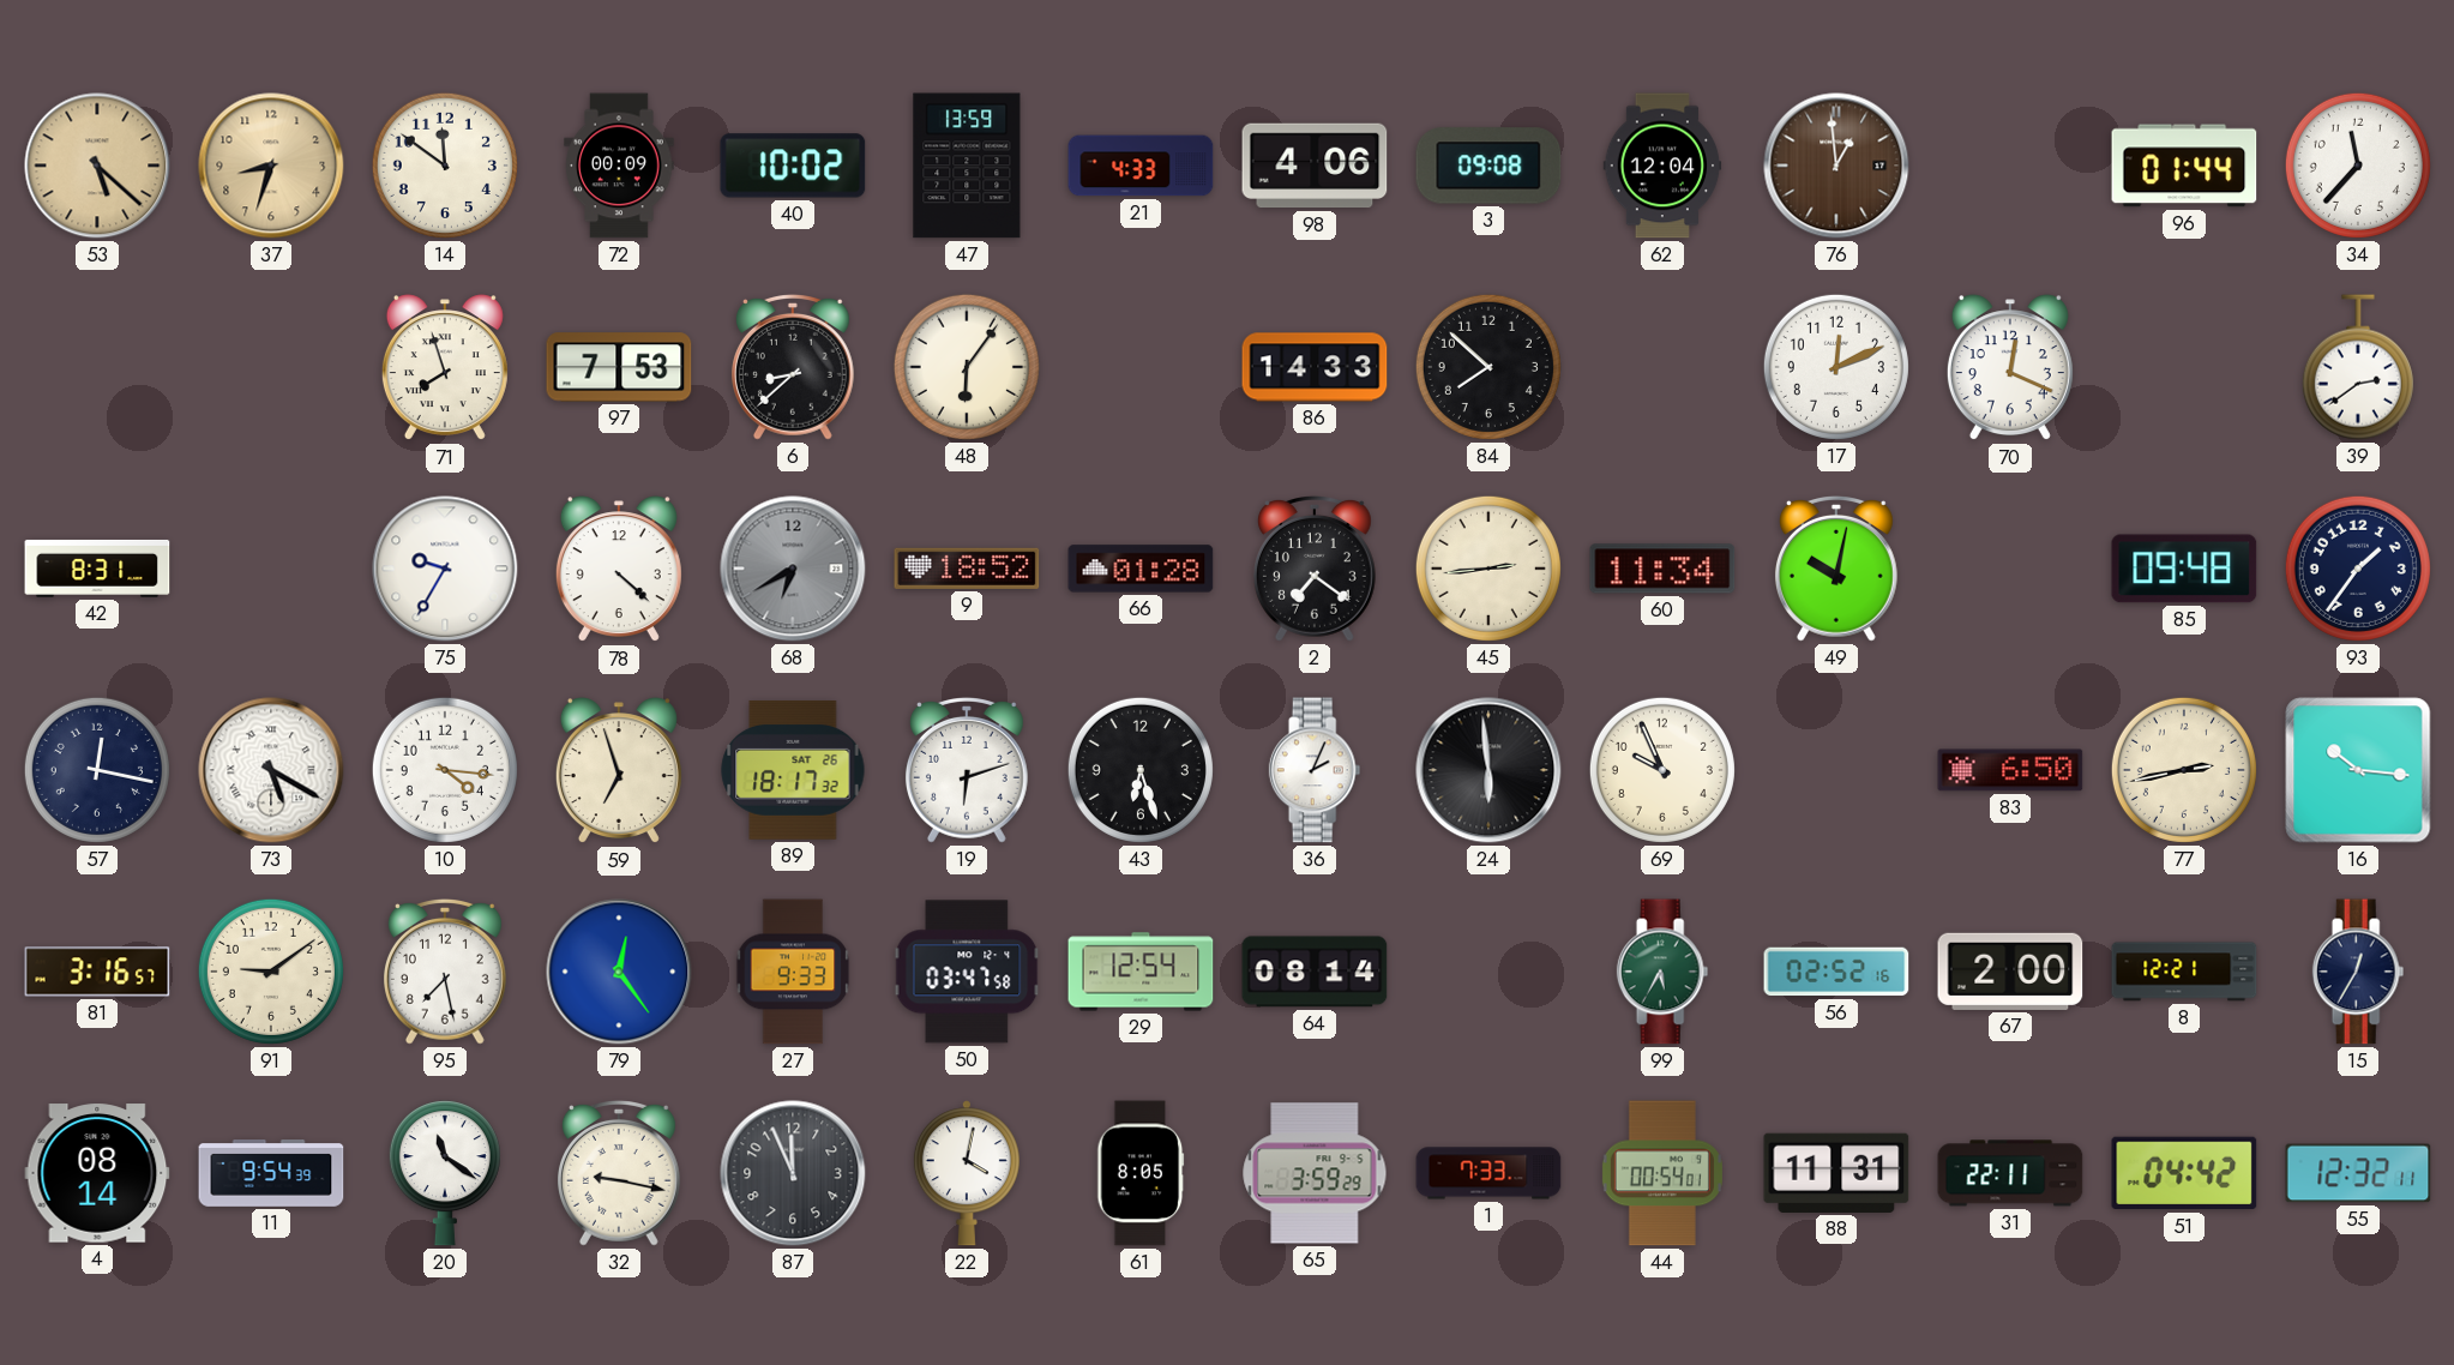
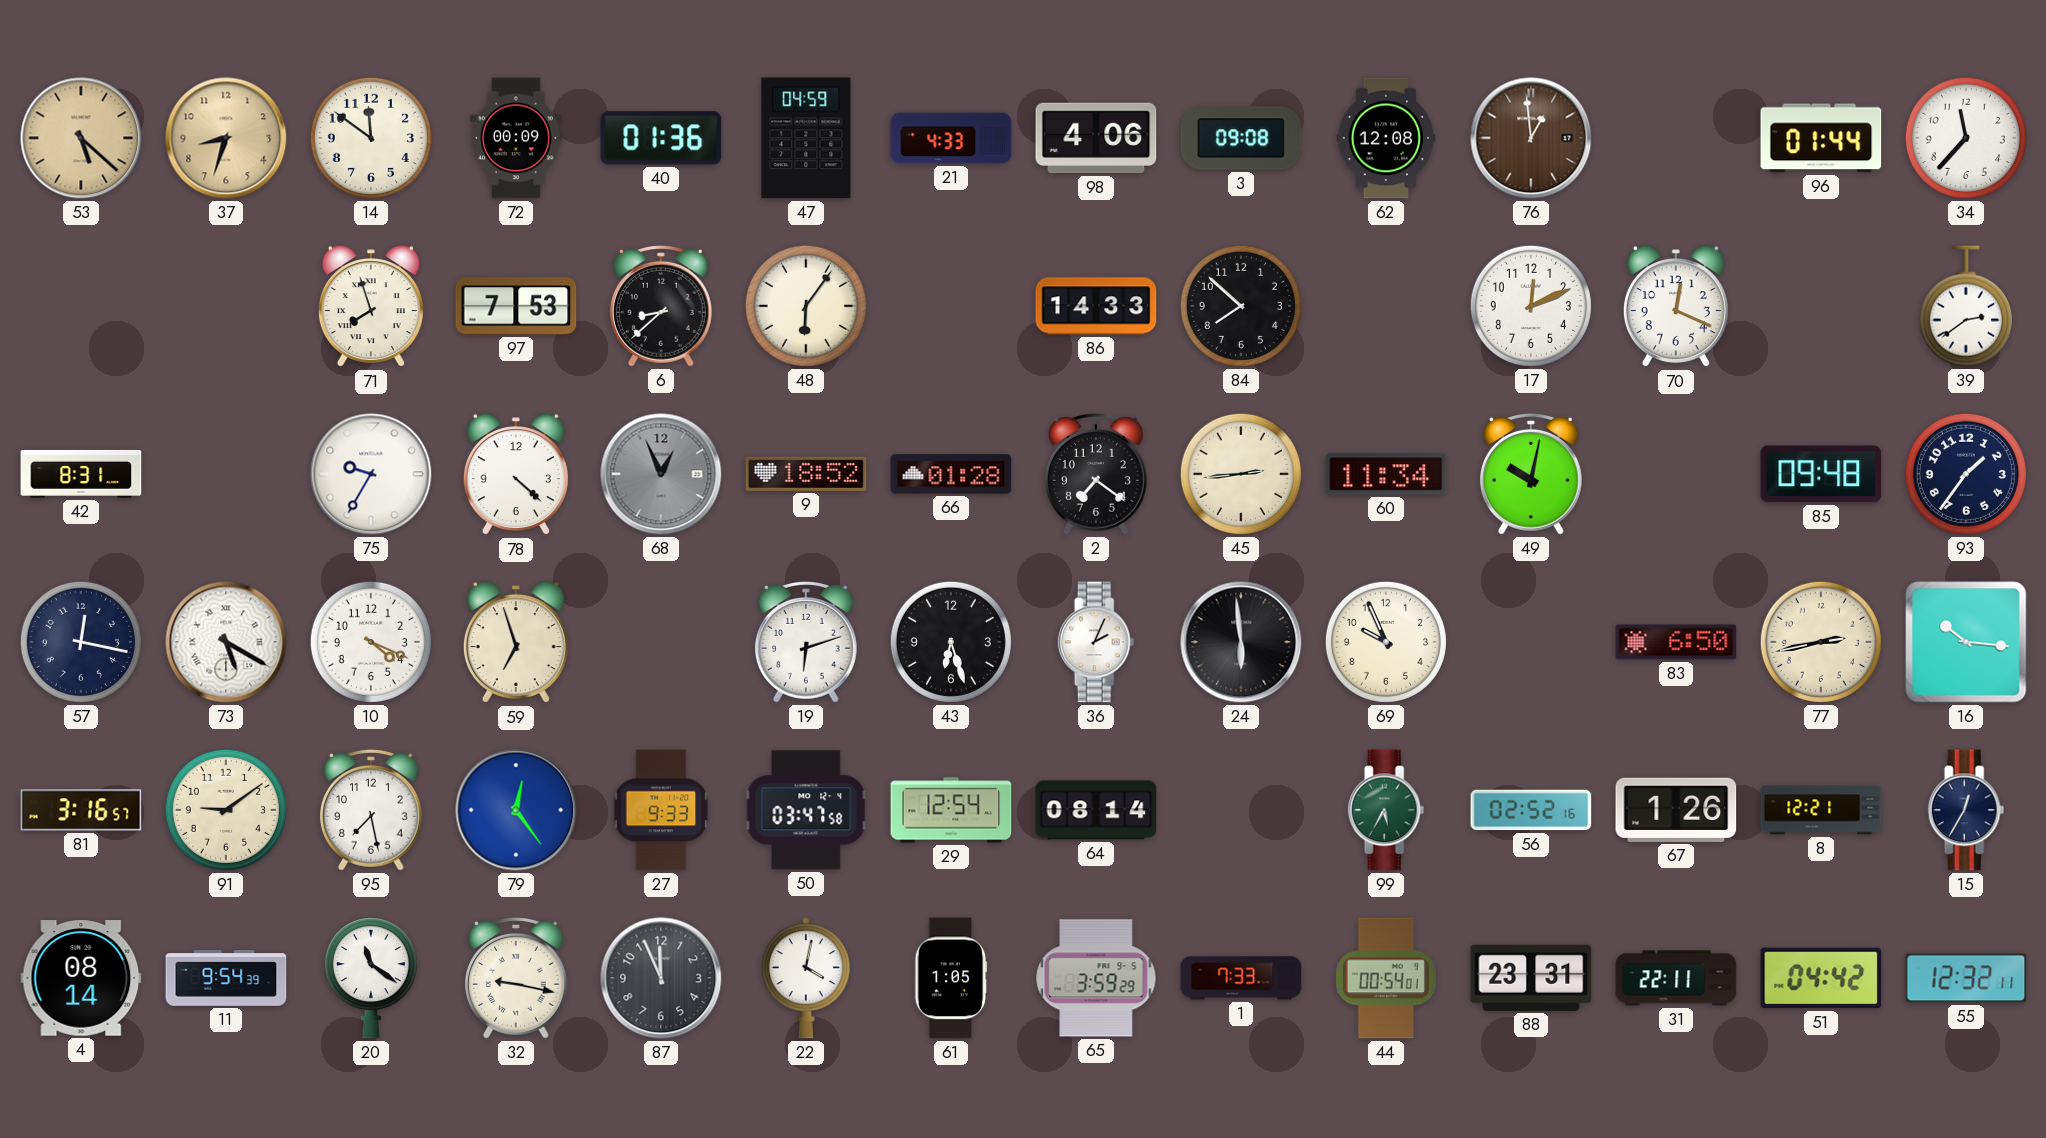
40: 10:02 -> 01:36 (661, 138)
47: 13:59 -> 04:59 (806, 138)
62: 12:04 -> 12:08 (1386, 138)
68: 6:40 -> 12:56 (661, 474)
10: 4:16 -> 4:19 (371, 642)
89: 18:17 -> none (793, 770)
67: 2:00 -> 1:26 (1676, 810)
61: 8:05 -> 1:05 (951, 978)
88: 11:31 -> 23:31 (1531, 978)
